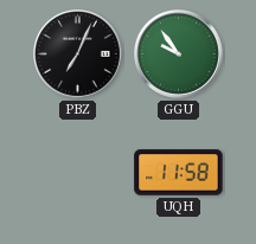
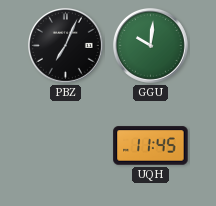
GGU: 9:54 -> 10:01 (150, 45)
UQH: 11:58 -> 11:45 (151, 146)
